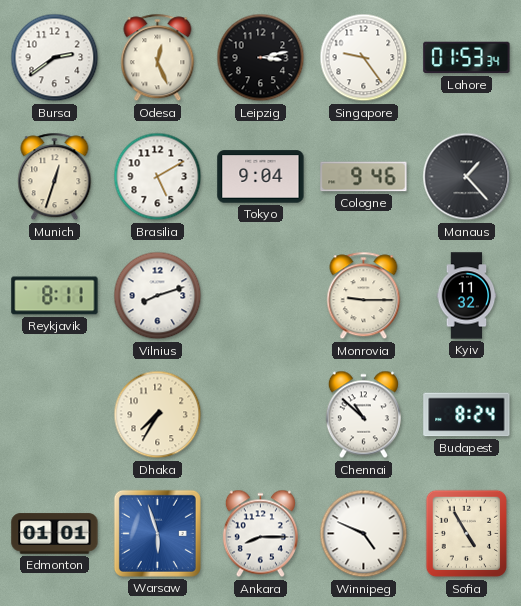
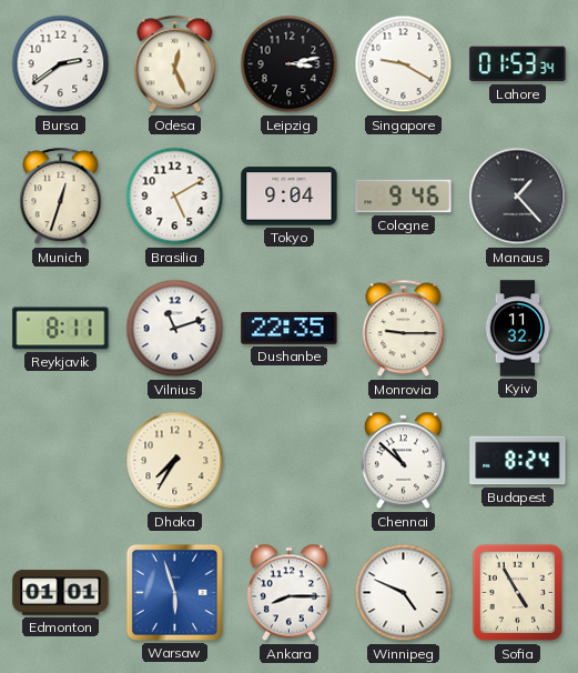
Singapore: 9:24 -> 9:20 (404, 64)
Vilnius: 8:12 -> 11:12 (175, 329)
Dushanbe: none -> 22:35 (290, 328)
